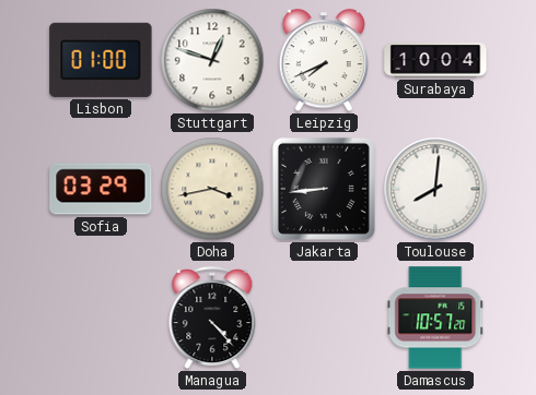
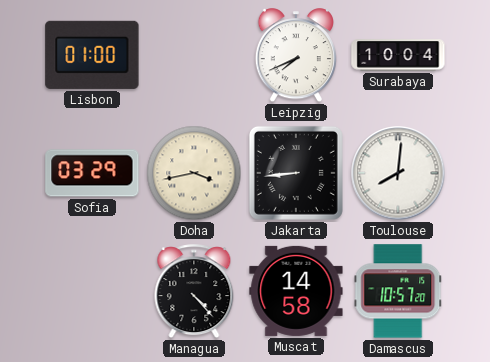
Stuttgart: 12:48 -> none (212, 60)
Muscat: none -> 14:58 (296, 291)
